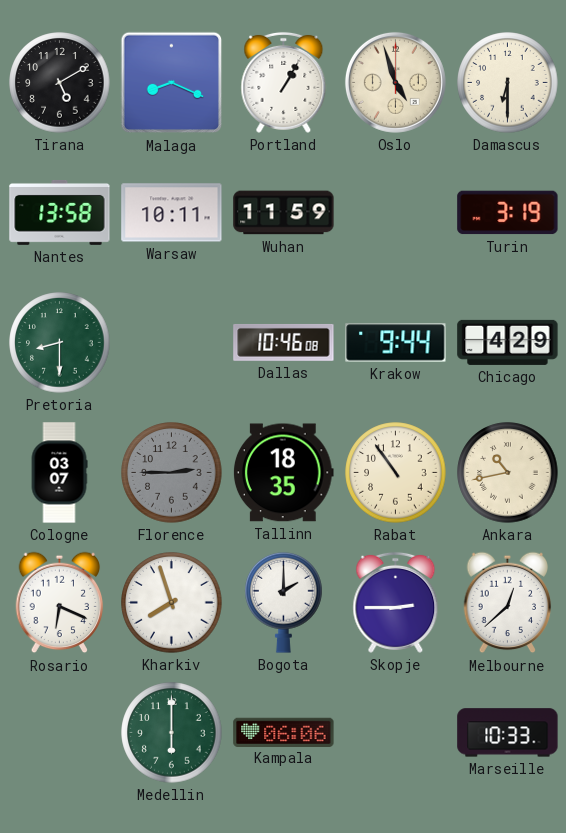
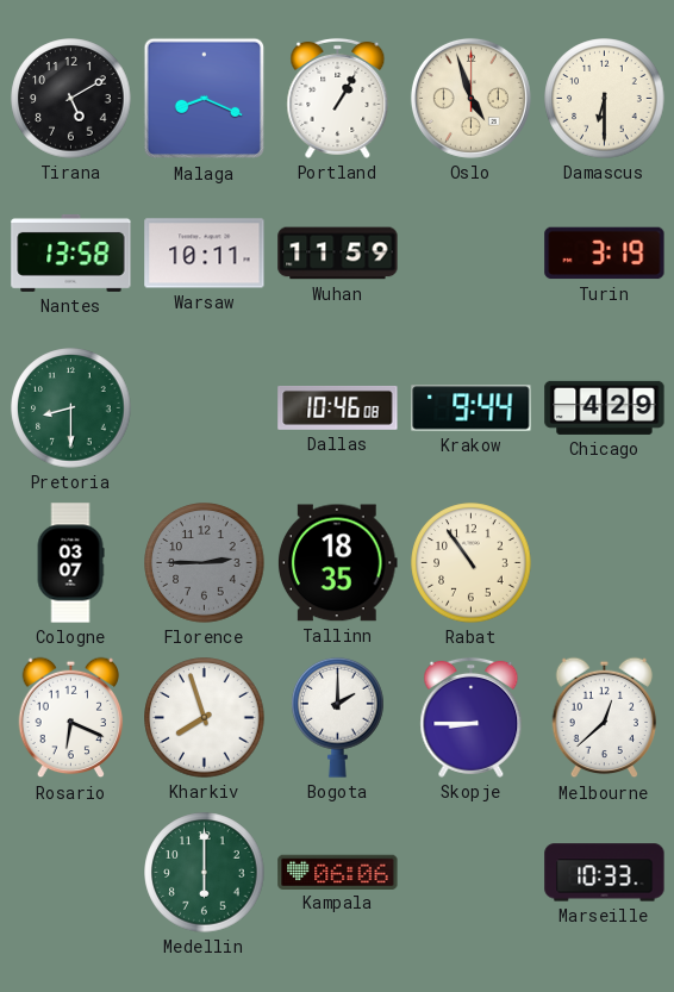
Ankara: 10:43 -> none (508, 473)
Skopje: 2:45 -> 8:45 (472, 717)
